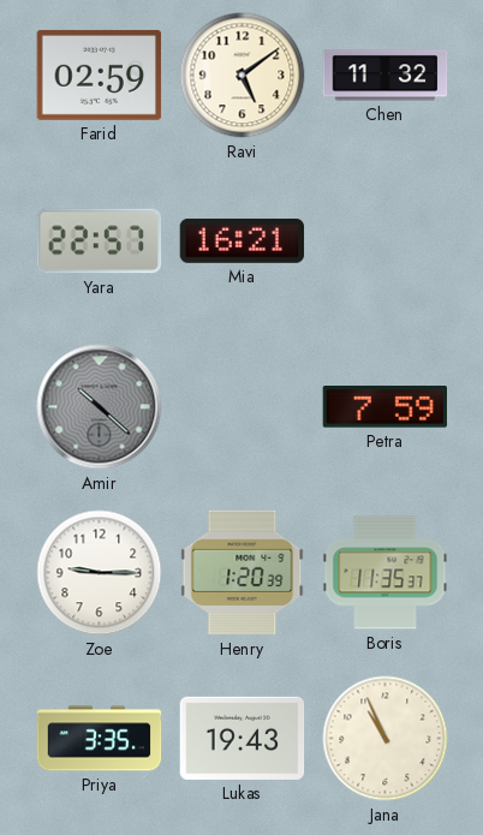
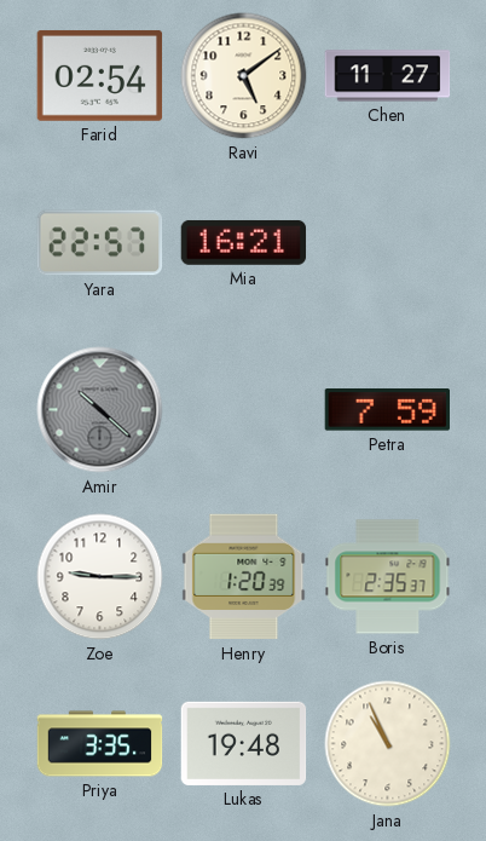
Farid: 02:59 -> 02:54 (100, 75)
Chen: 11:32 -> 11:27 (388, 76)
Boris: 11:35 -> 2:35 (388, 577)
Lukas: 19:43 -> 19:48 (244, 743)
